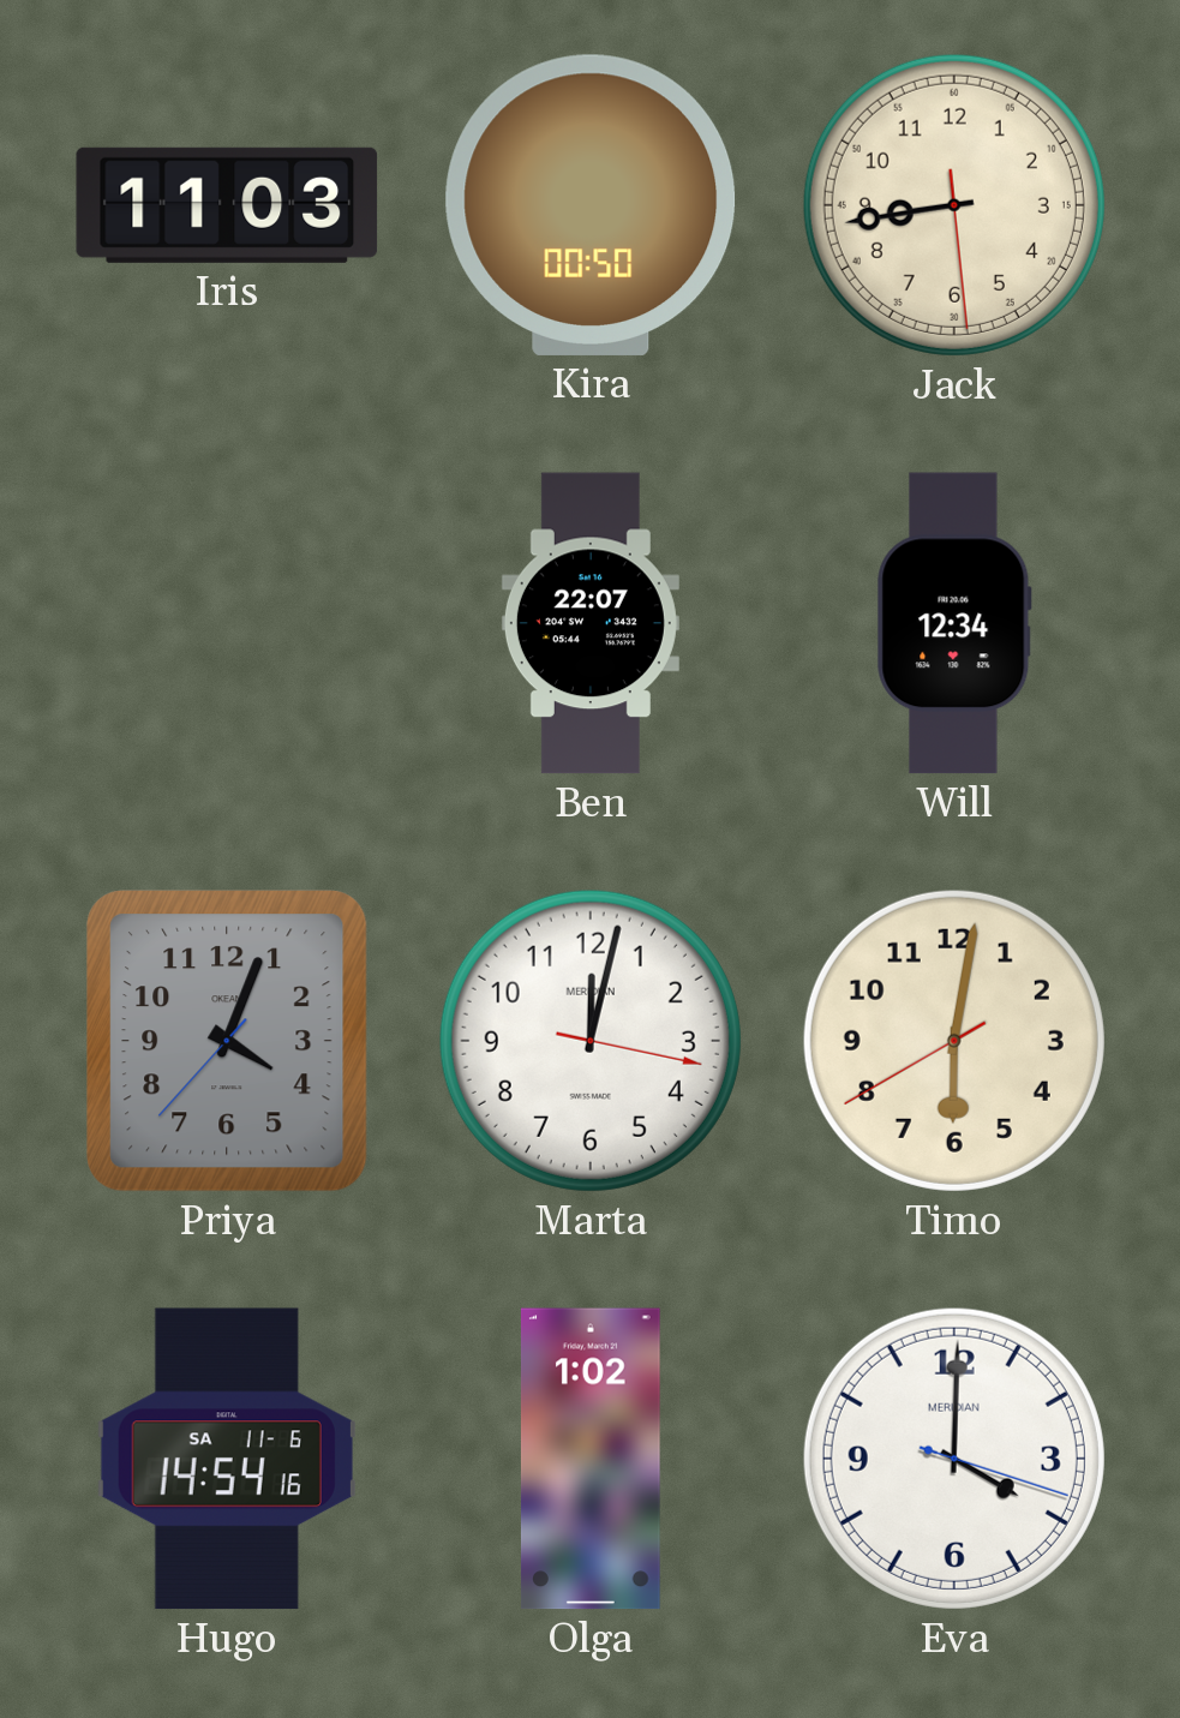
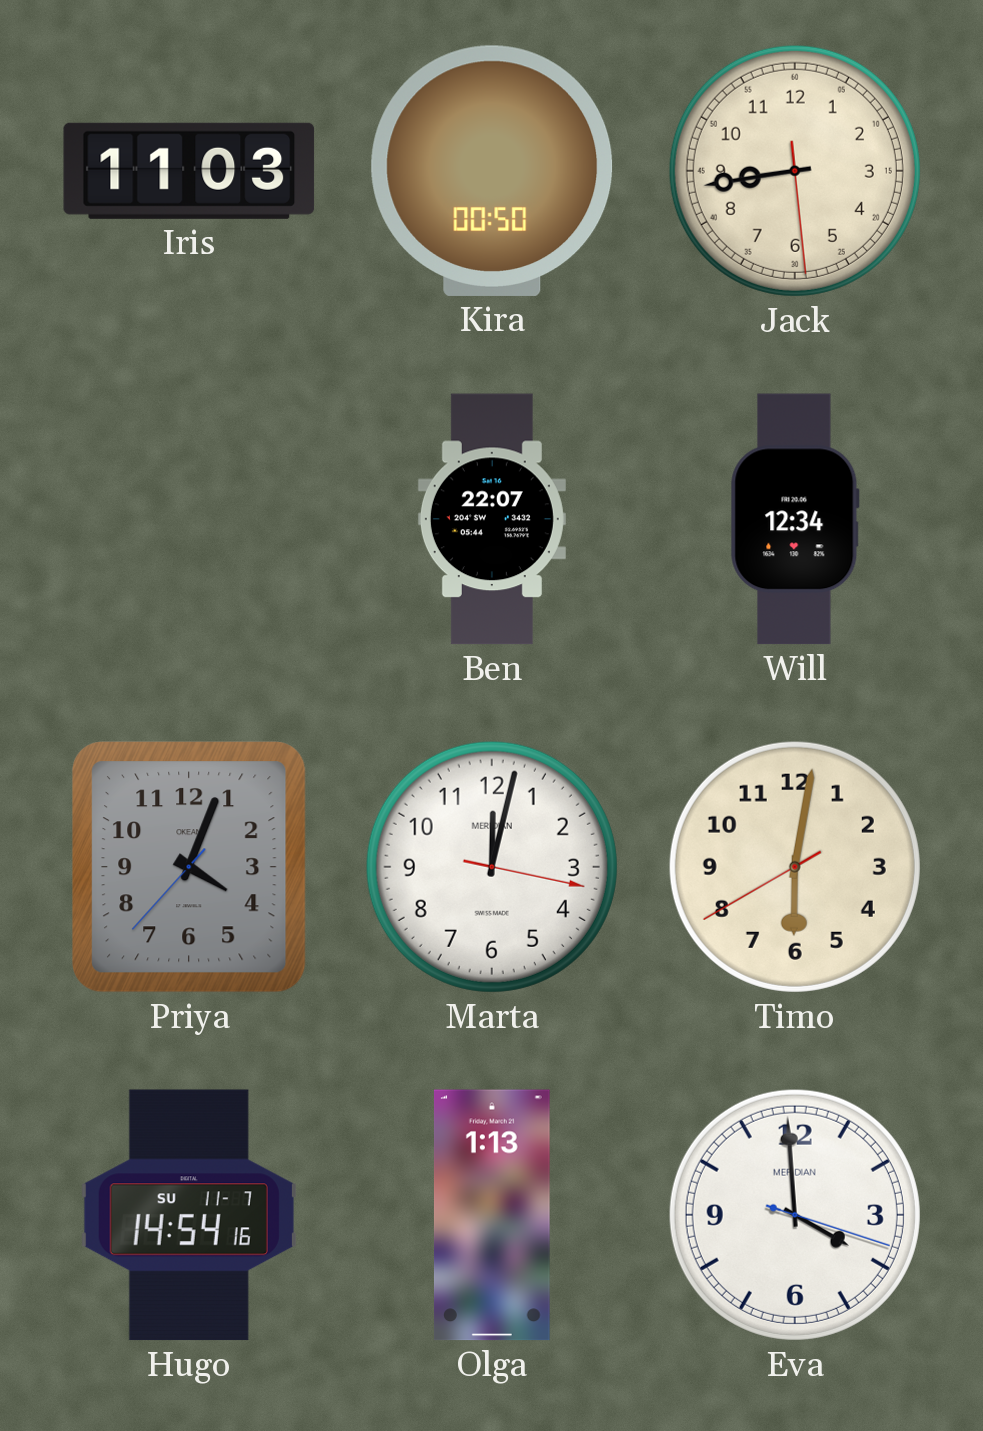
Hugo date: SA 11-6 -> SU 11-7 (189, 1215)
Olga: 1:02 -> 1:13 (492, 1215)
Eva: 4:00 -> 3:59 (795, 1215)
